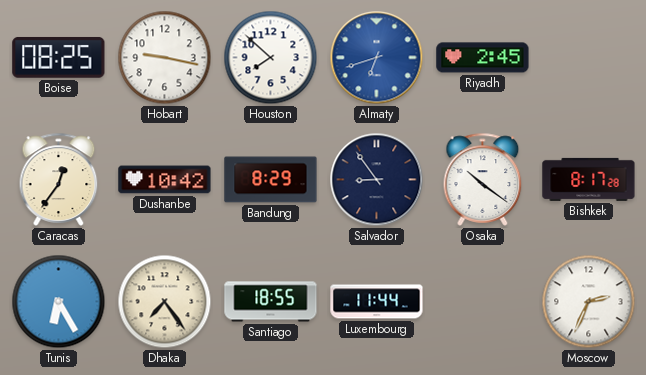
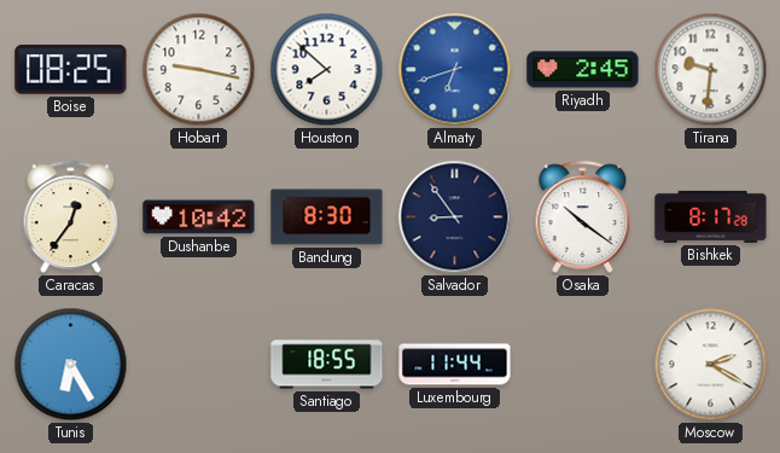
Tirana: none -> 9:31 (711, 70)
Bandung: 8:29 -> 8:30 (327, 217)
Dhaka: 7:24 -> none (165, 302)
Moscow: 2:34 -> 2:20 (711, 365)
